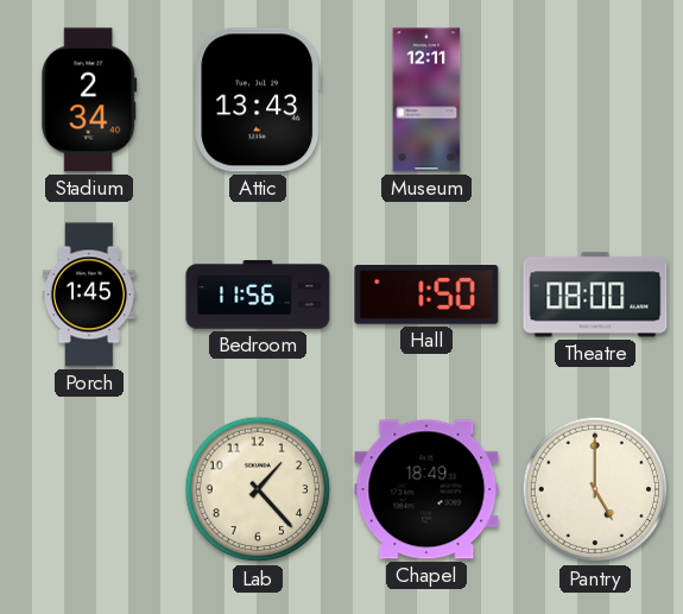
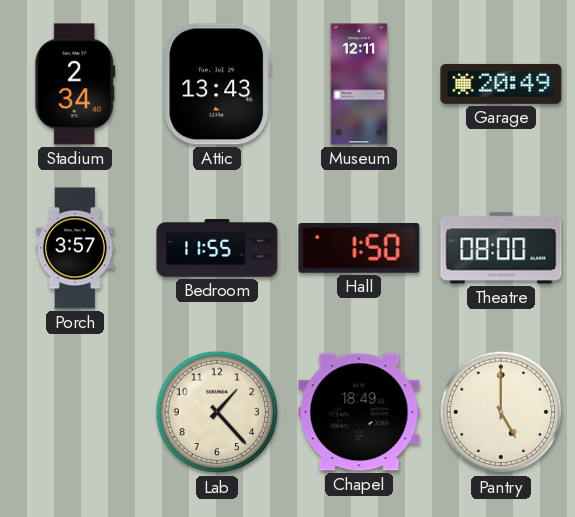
Garage: none -> 20:49 (501, 84)
Porch: 1:45 -> 3:57 (75, 248)
Bedroom: 11:56 -> 11:55 (217, 248)
